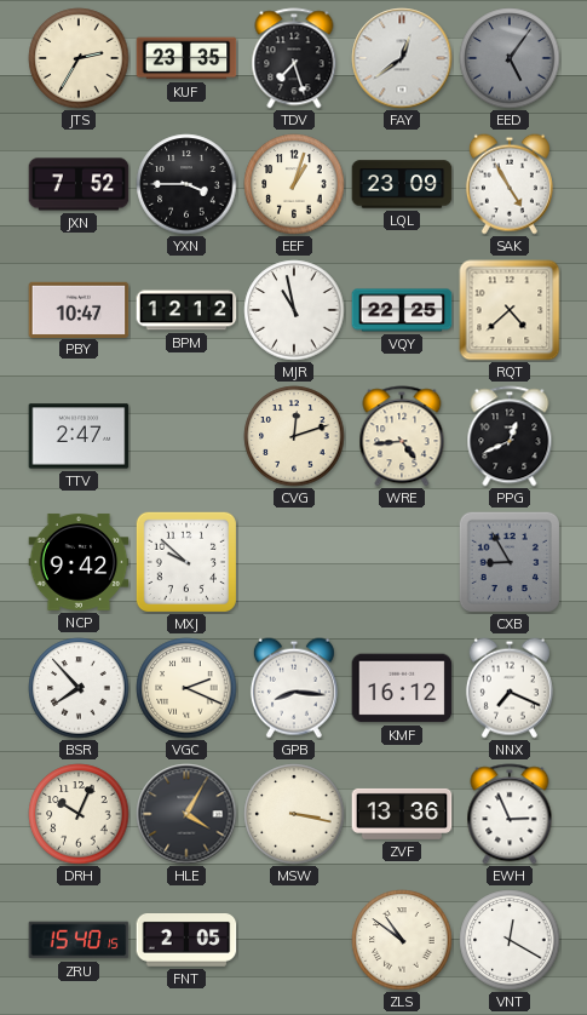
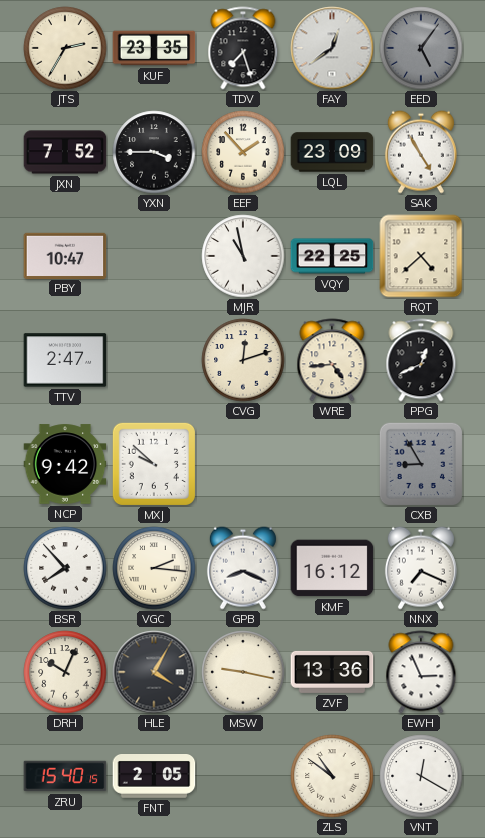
EEF: 1:03 -> 1:53 (243, 152)
BPM: 12:12 -> none (186, 310)
VGC: 2:19 -> 2:16 (154, 568)
GPB: 8:16 -> 8:19 (243, 568)
MSW: 3:17 -> 9:17 (243, 672)
